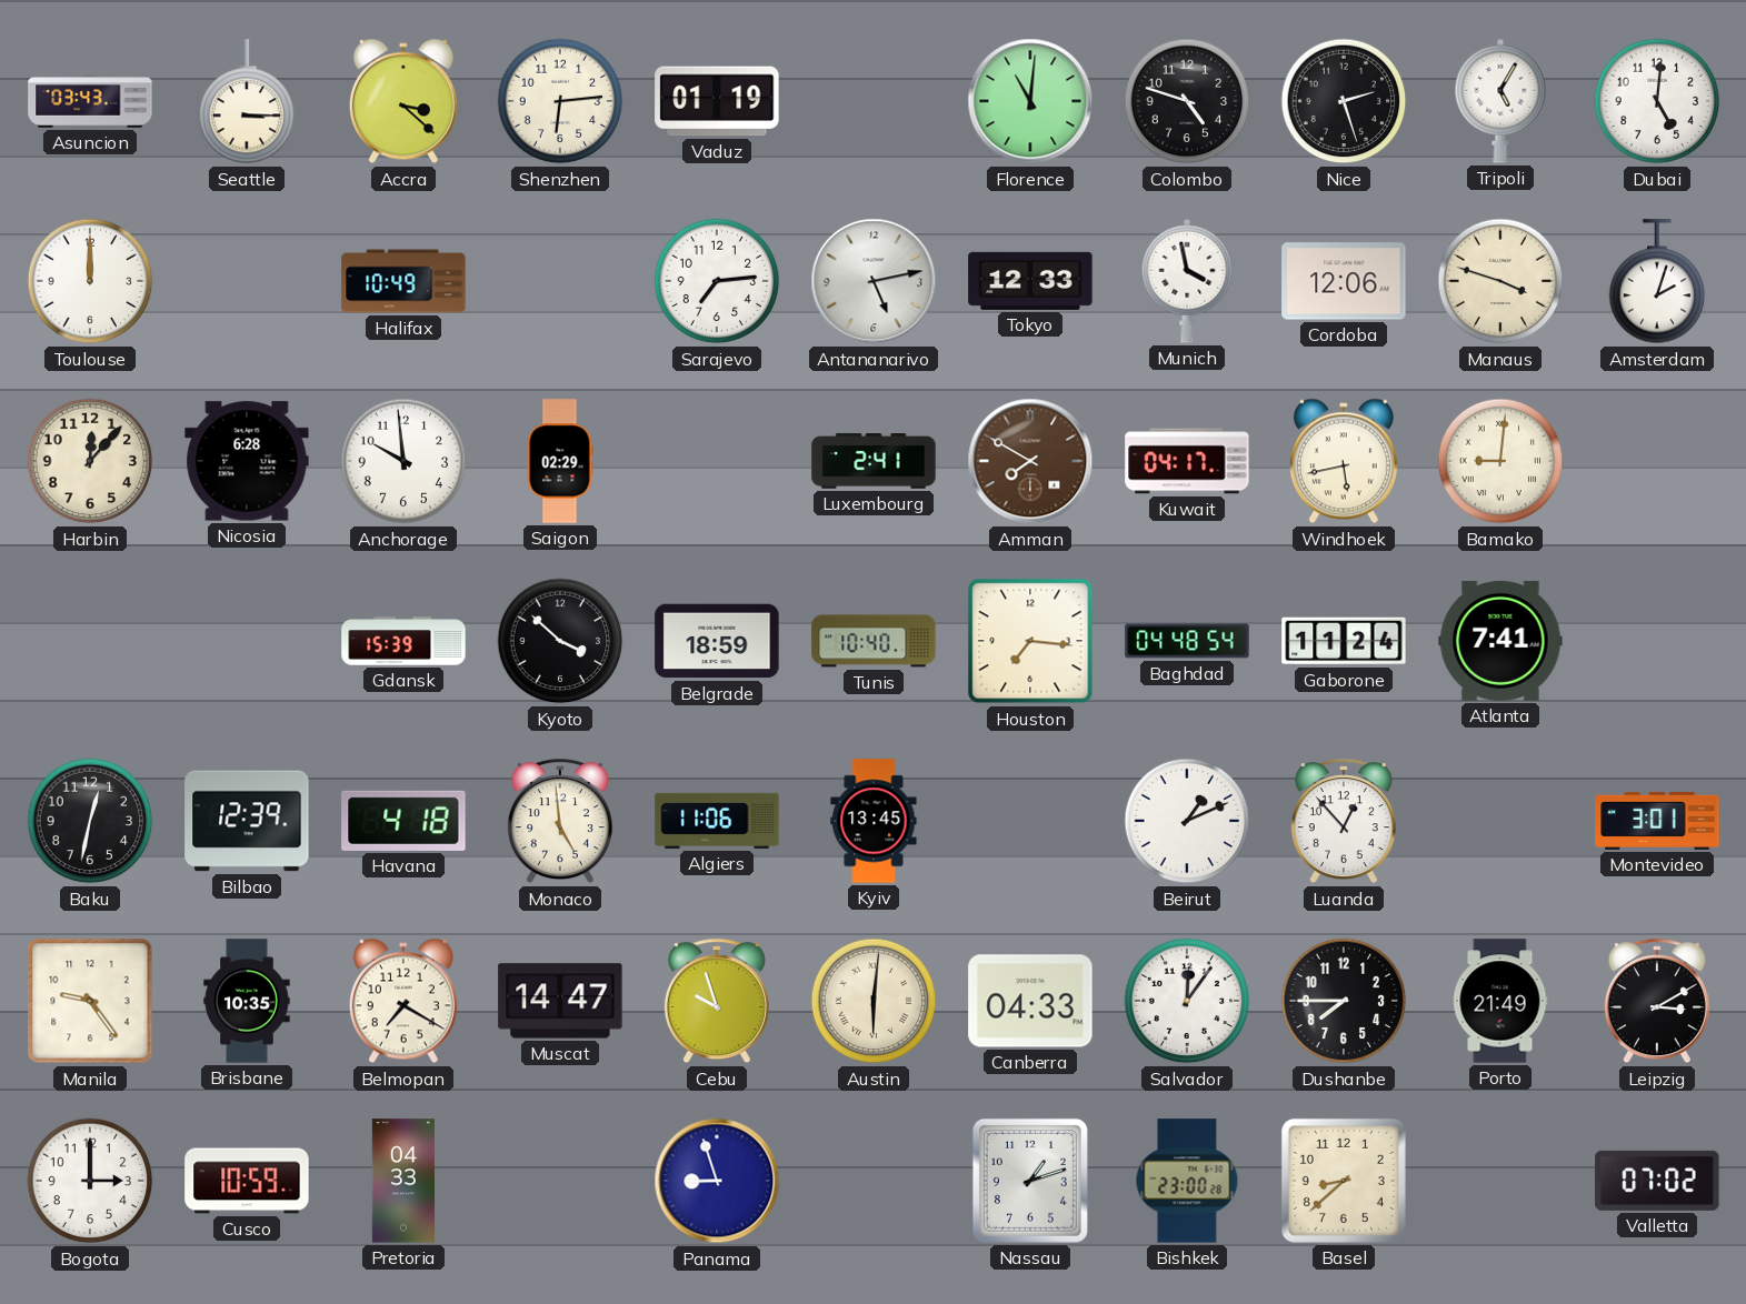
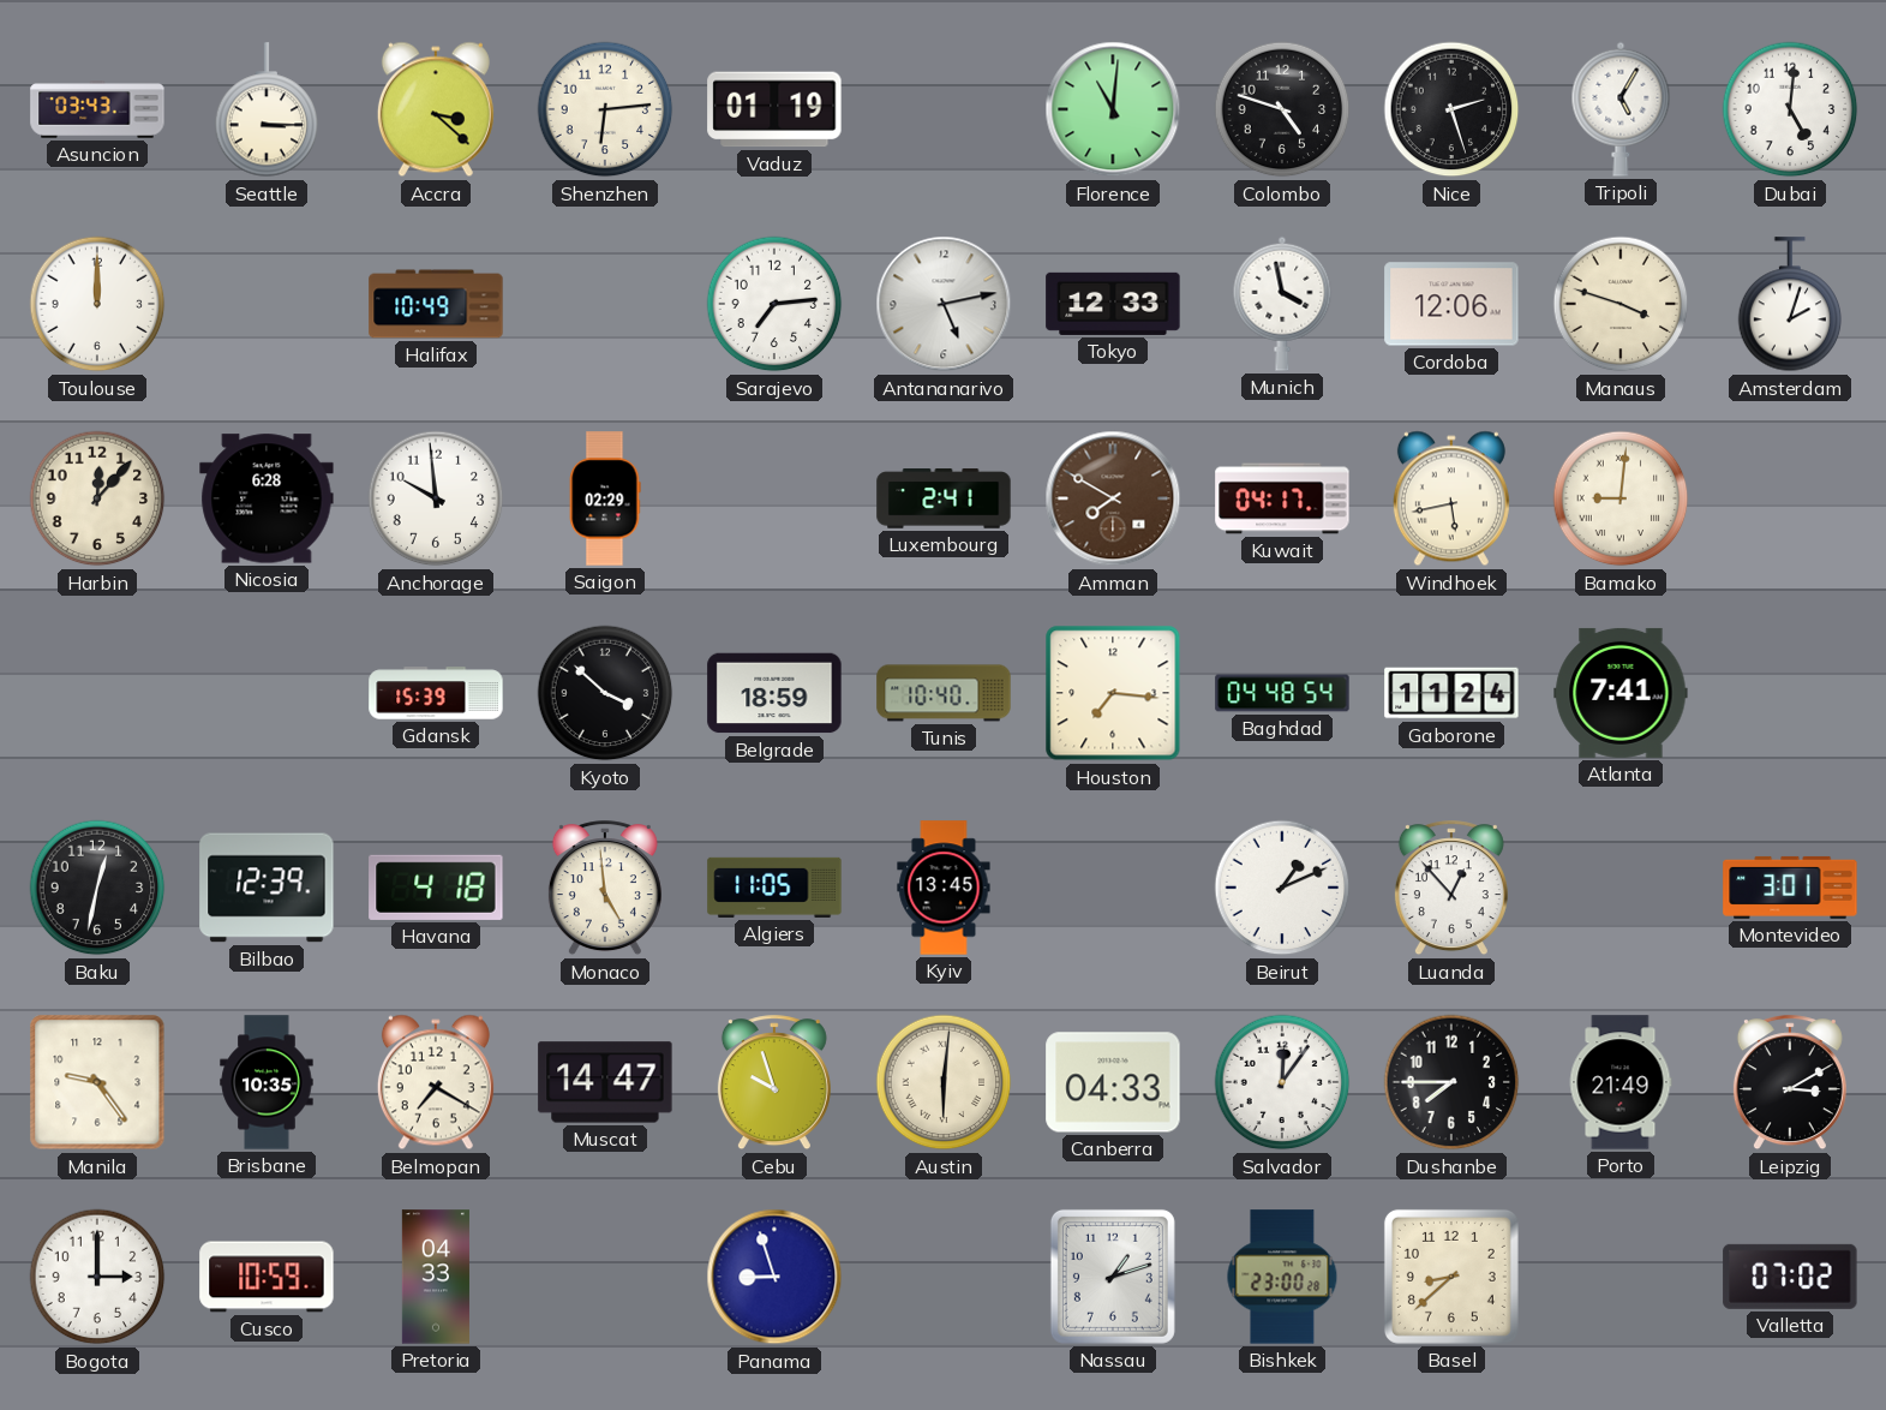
Algiers: 11:06 -> 11:05 (774, 888)
